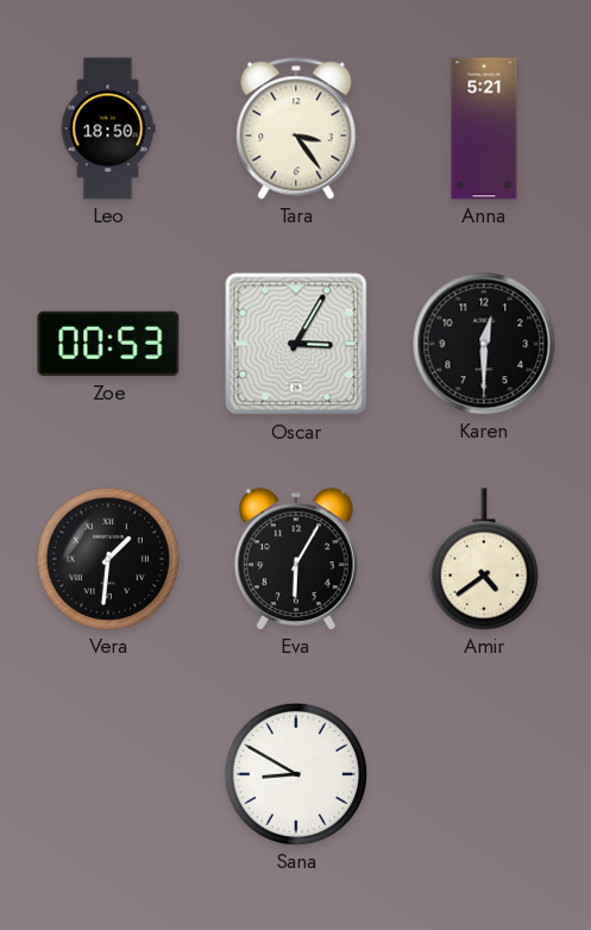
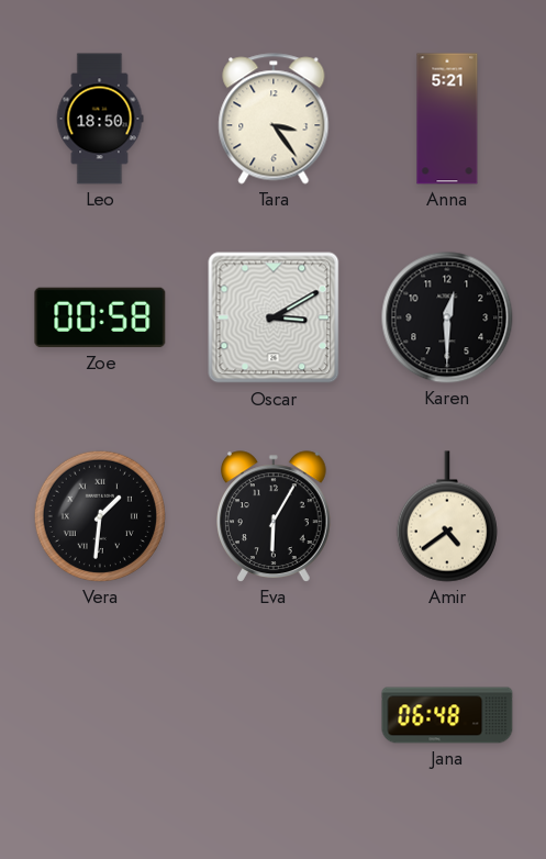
Zoe: 00:53 -> 00:58 (100, 317)
Oscar: 3:05 -> 3:10 (274, 317)
Sana: 8:50 -> none (296, 774)
Jana: none -> 06:48 (447, 715)
